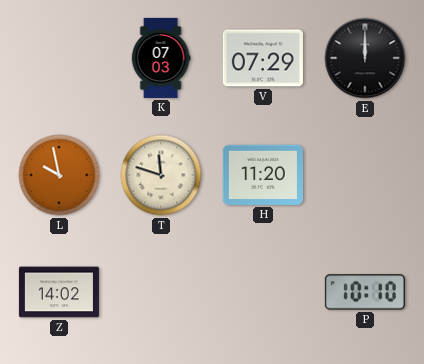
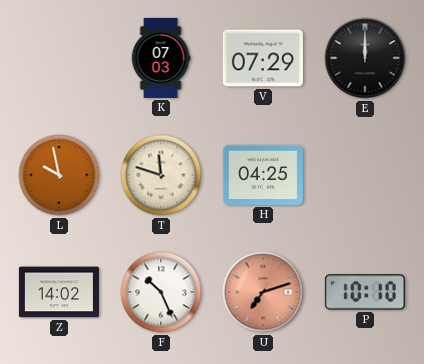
H: 11:20 -> 04:25 (263, 175)
F: none -> 10:26 (161, 292)
U: none -> 7:12 (263, 292)
